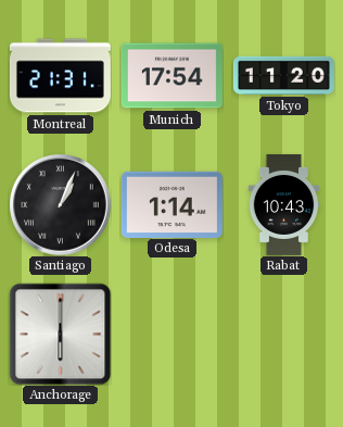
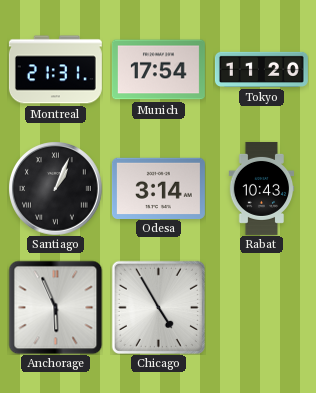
Odesa: 1:14 -> 3:14 (158, 188)
Anchorage: 6:00 -> 5:56 (55, 307)
Chicago: none -> 4:55 (158, 307)
